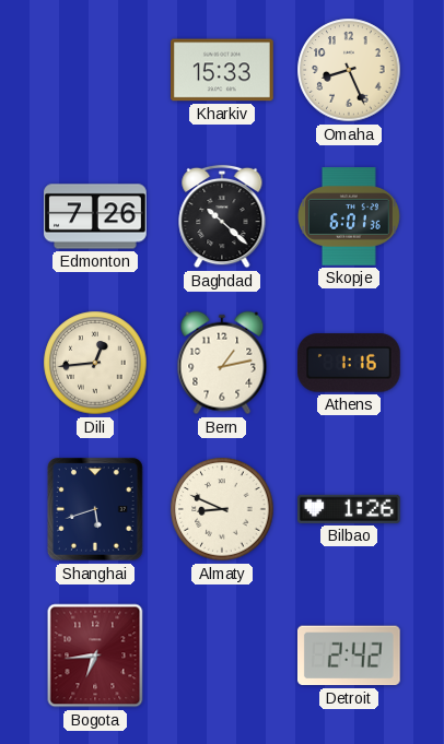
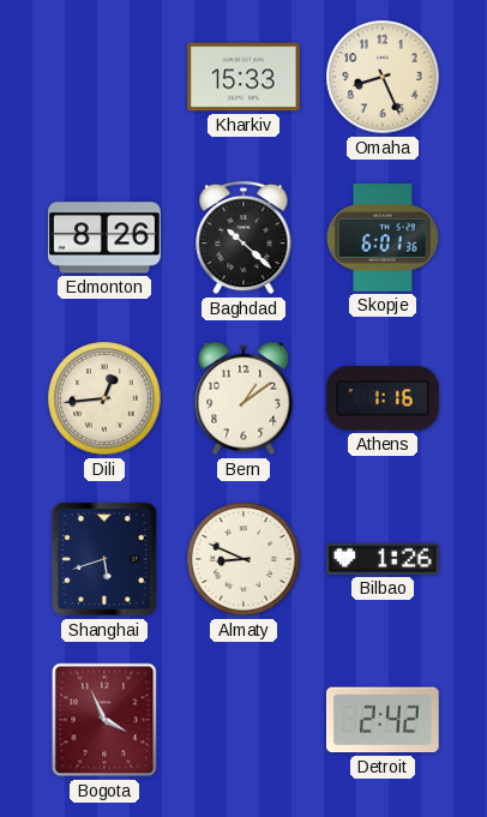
Edmonton: 7:26 -> 8:26 (104, 238)
Bern: 1:13 -> 1:09 (243, 398)
Bogota: 6:44 -> 3:56 (104, 720)
